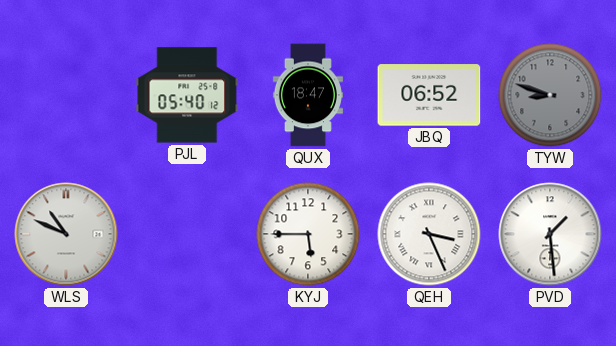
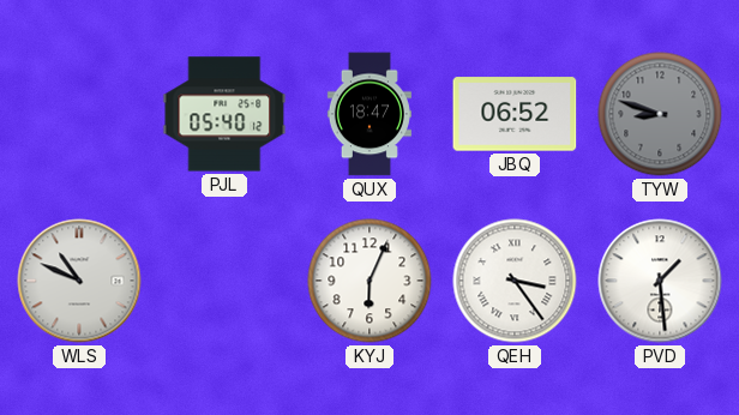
KYJ: 5:45 -> 6:04 (369, 281)
QEH: 3:26 -> 3:24 (515, 281)
